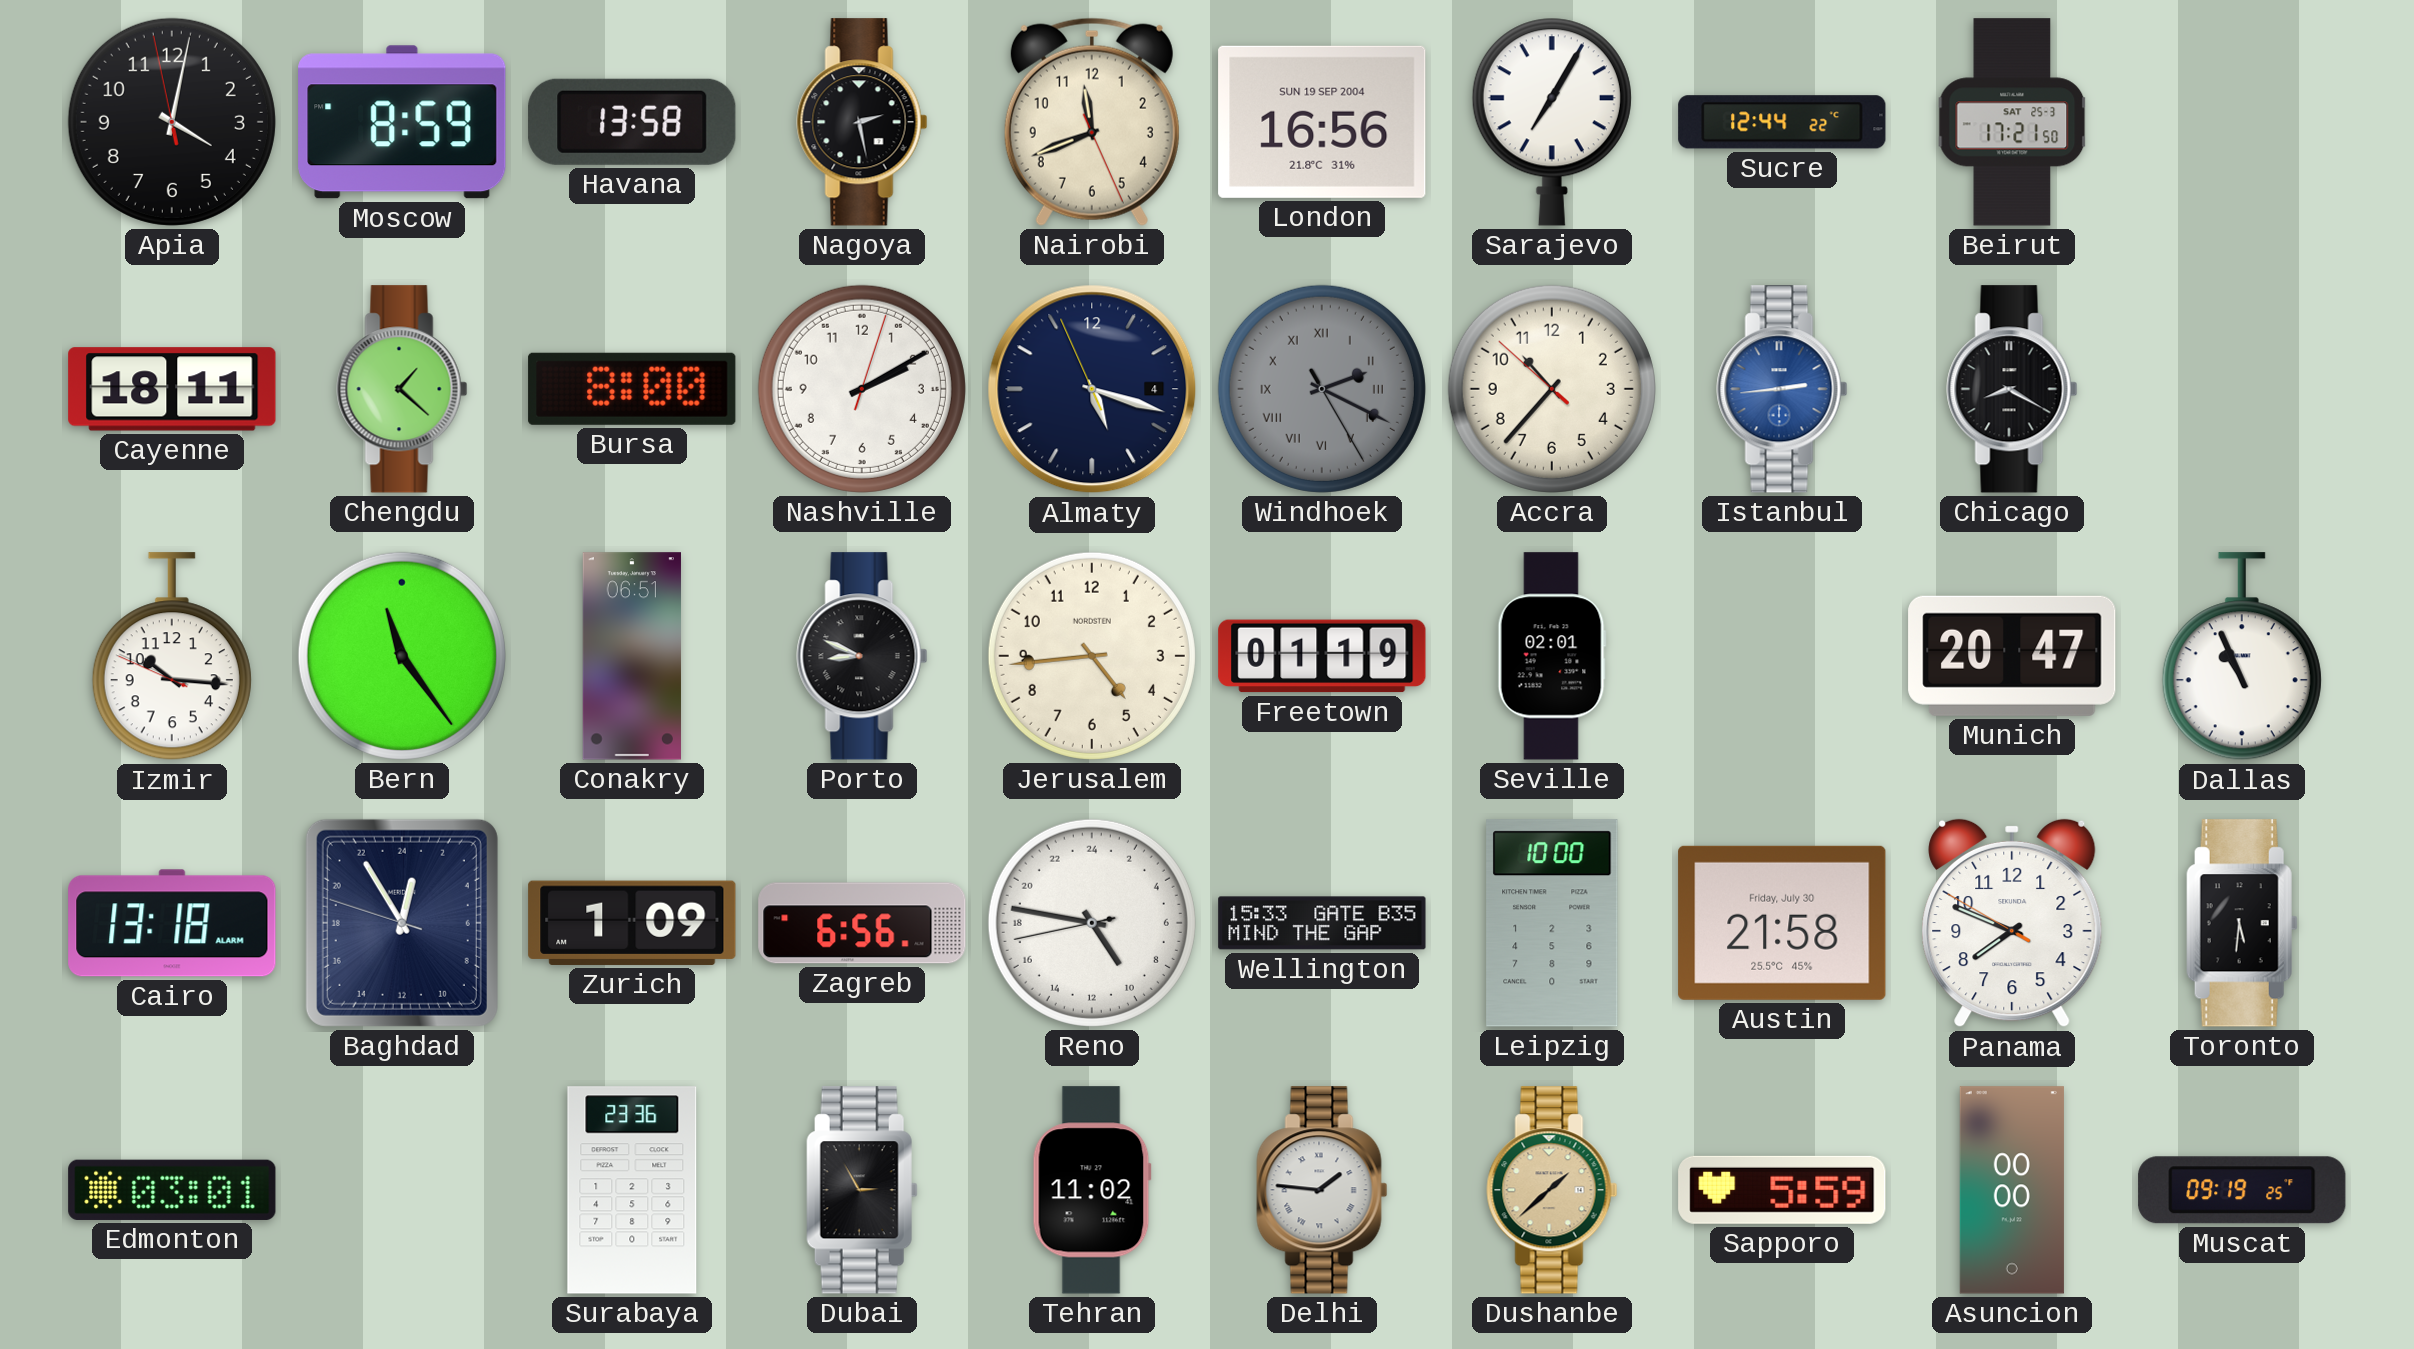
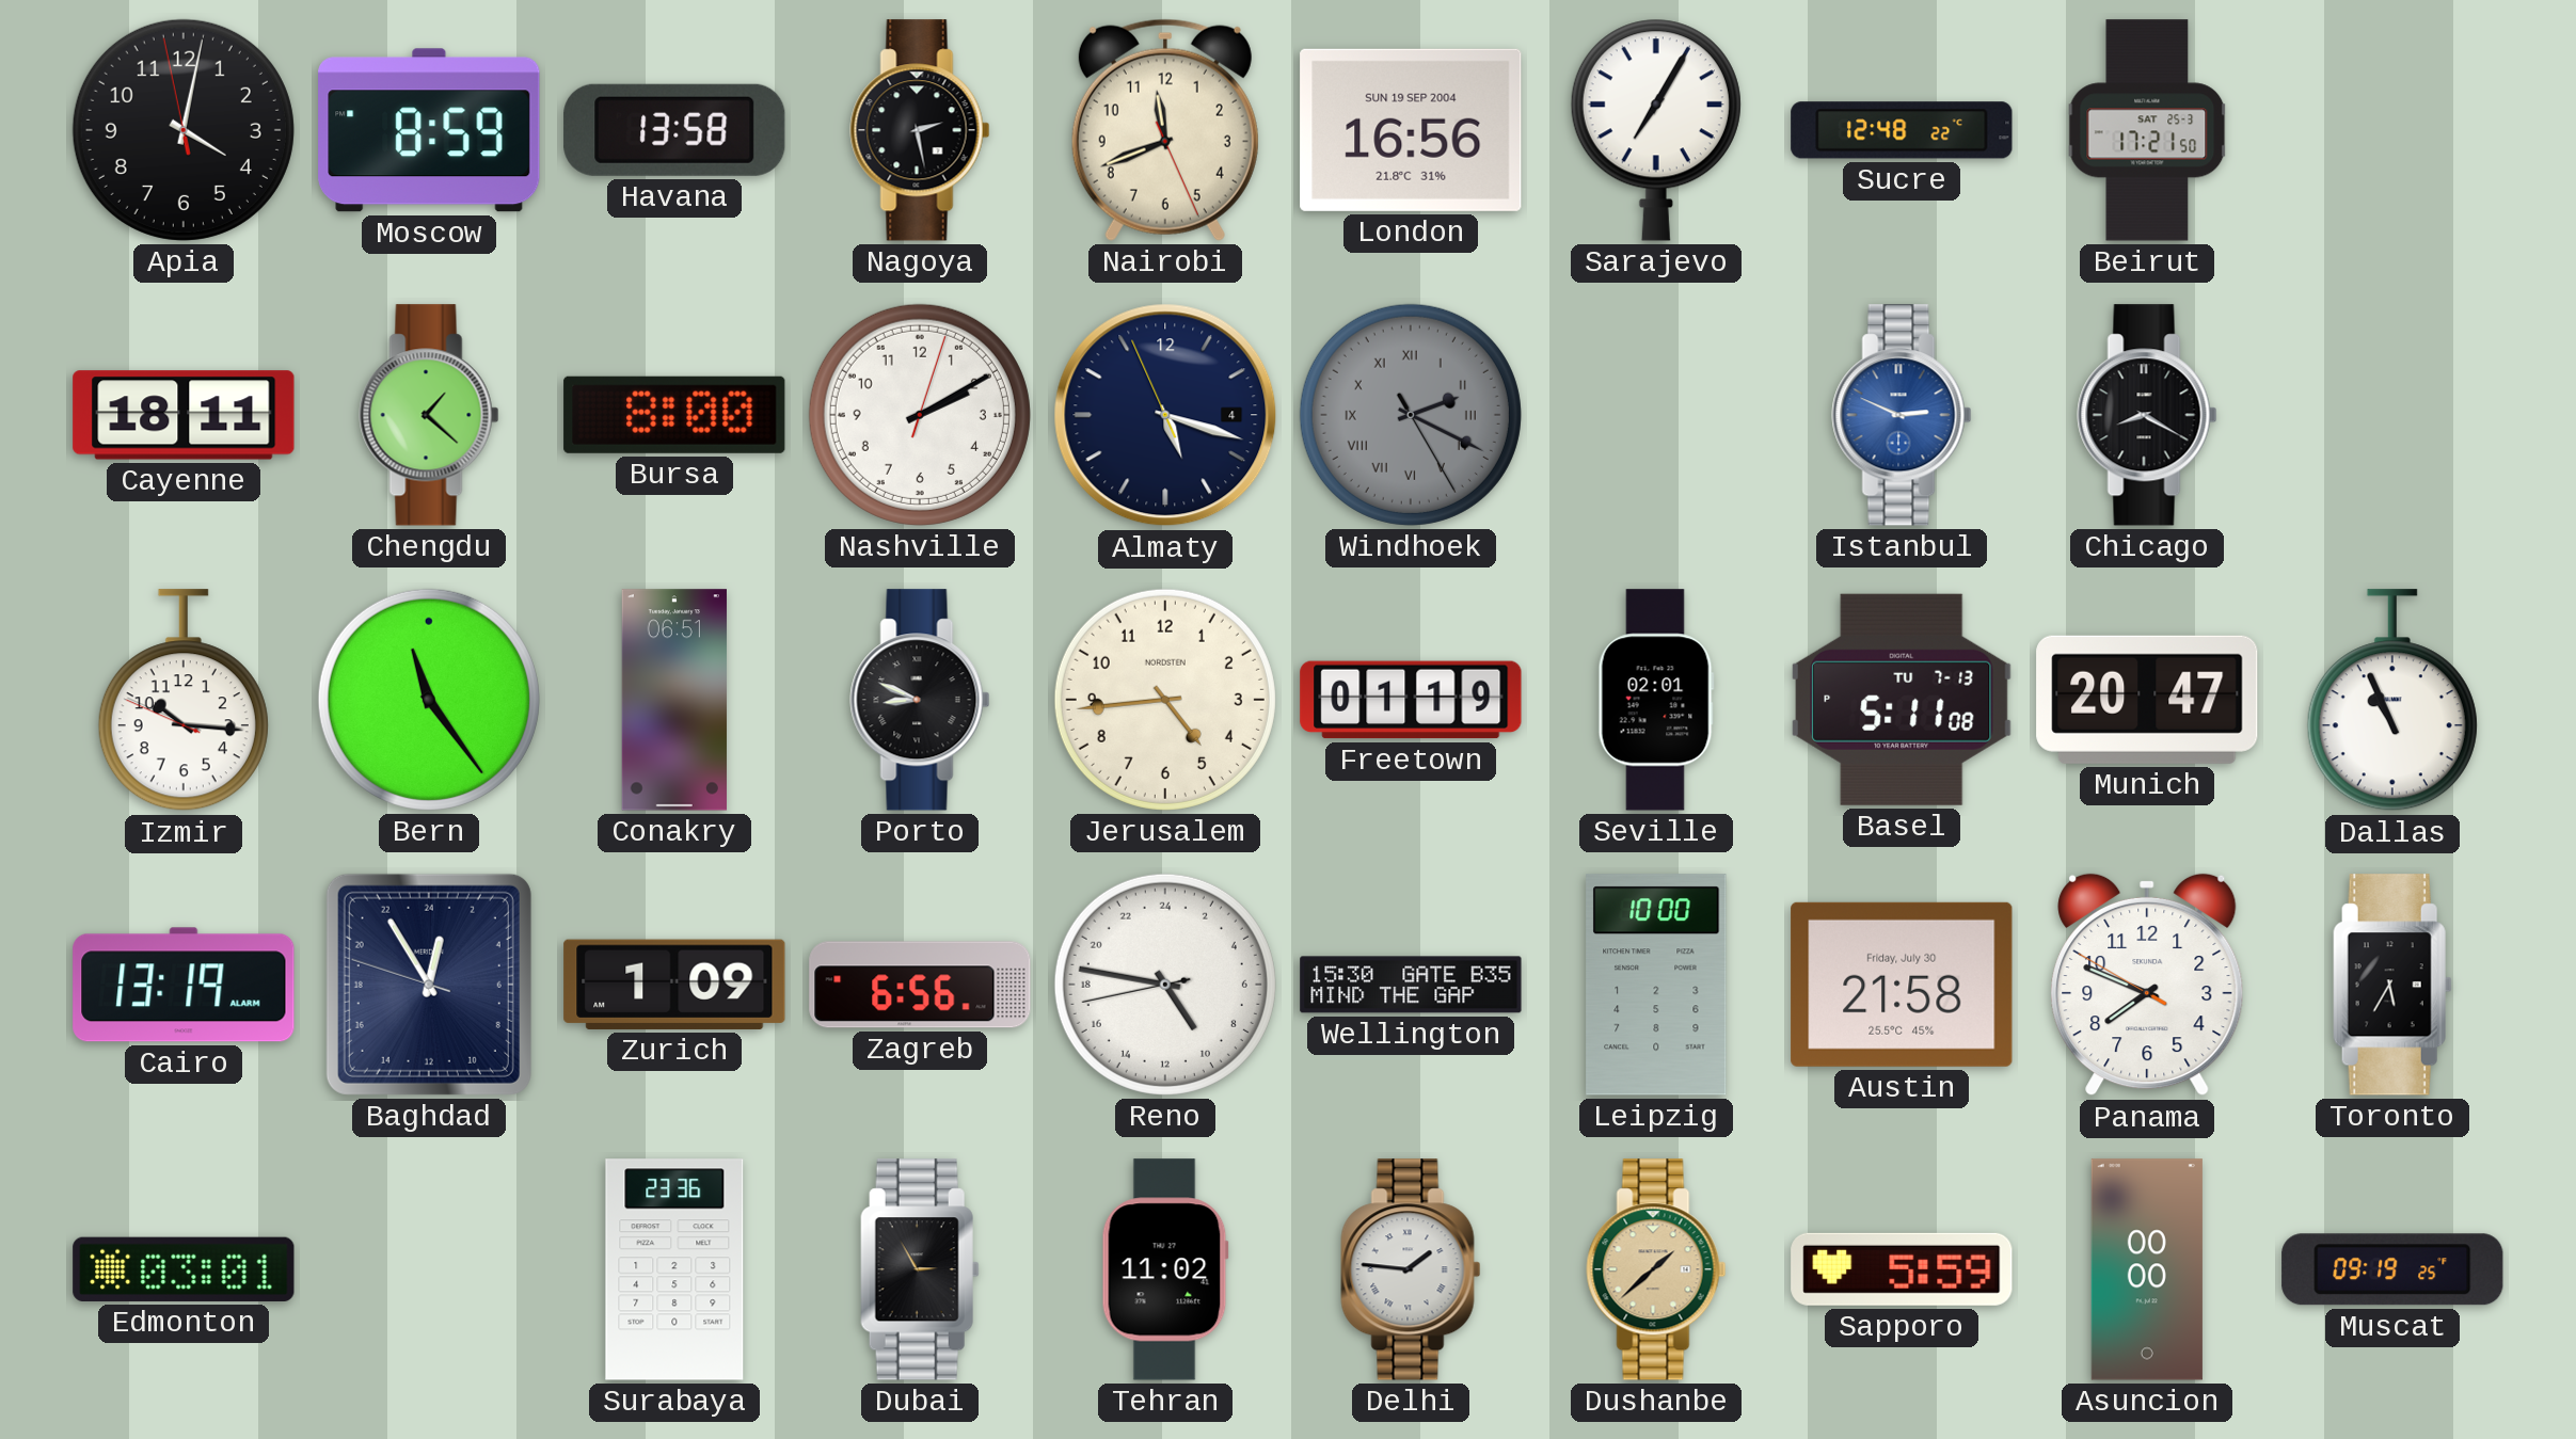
Sucre: 12:44 -> 12:48 (1902, 130)
Accra: 10:36 -> none (1552, 389)
Istanbul: 2:44 -> 2:49 (1902, 415)
Basel: none -> 5:11 (1902, 700)
Cairo: 13:18 -> 13:19 (184, 985)
Wellington: 15:33 -> 15:30 (1411, 985)
Toronto: 5:31 -> 5:35 (2392, 985)
